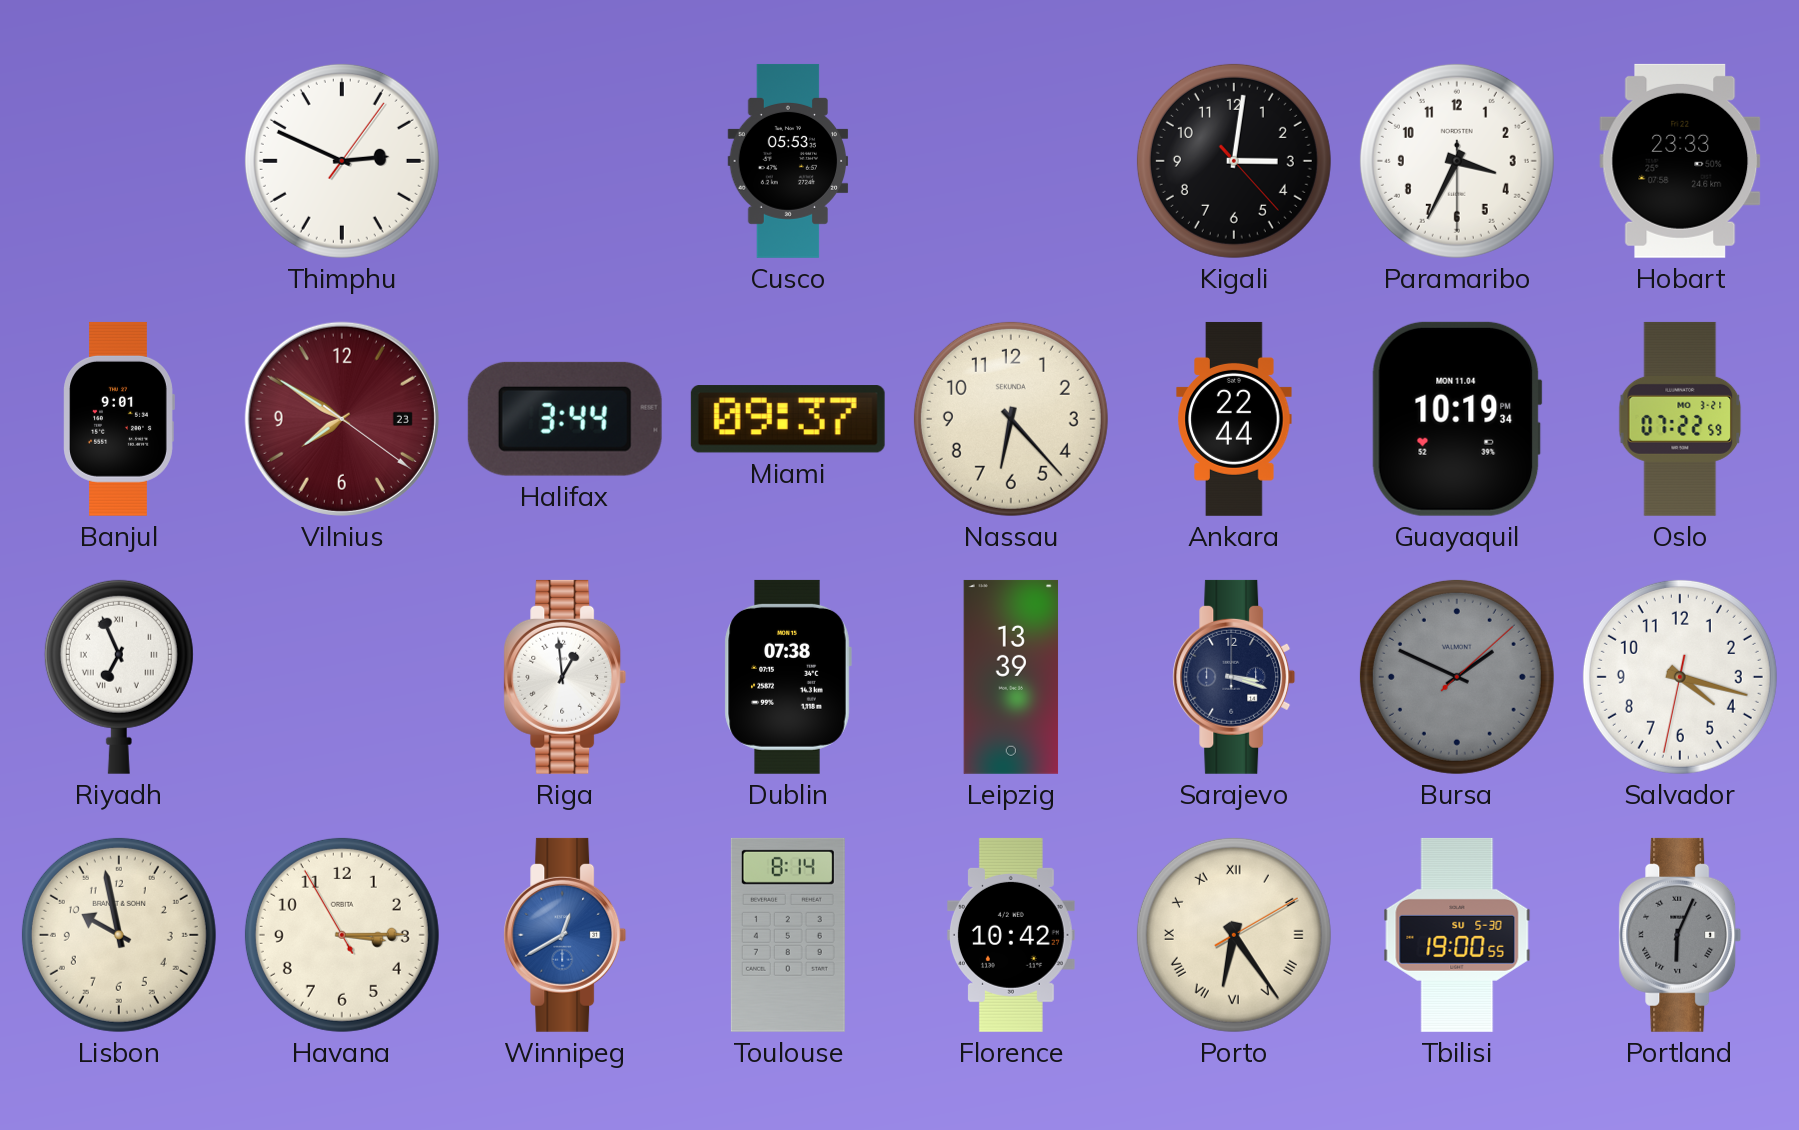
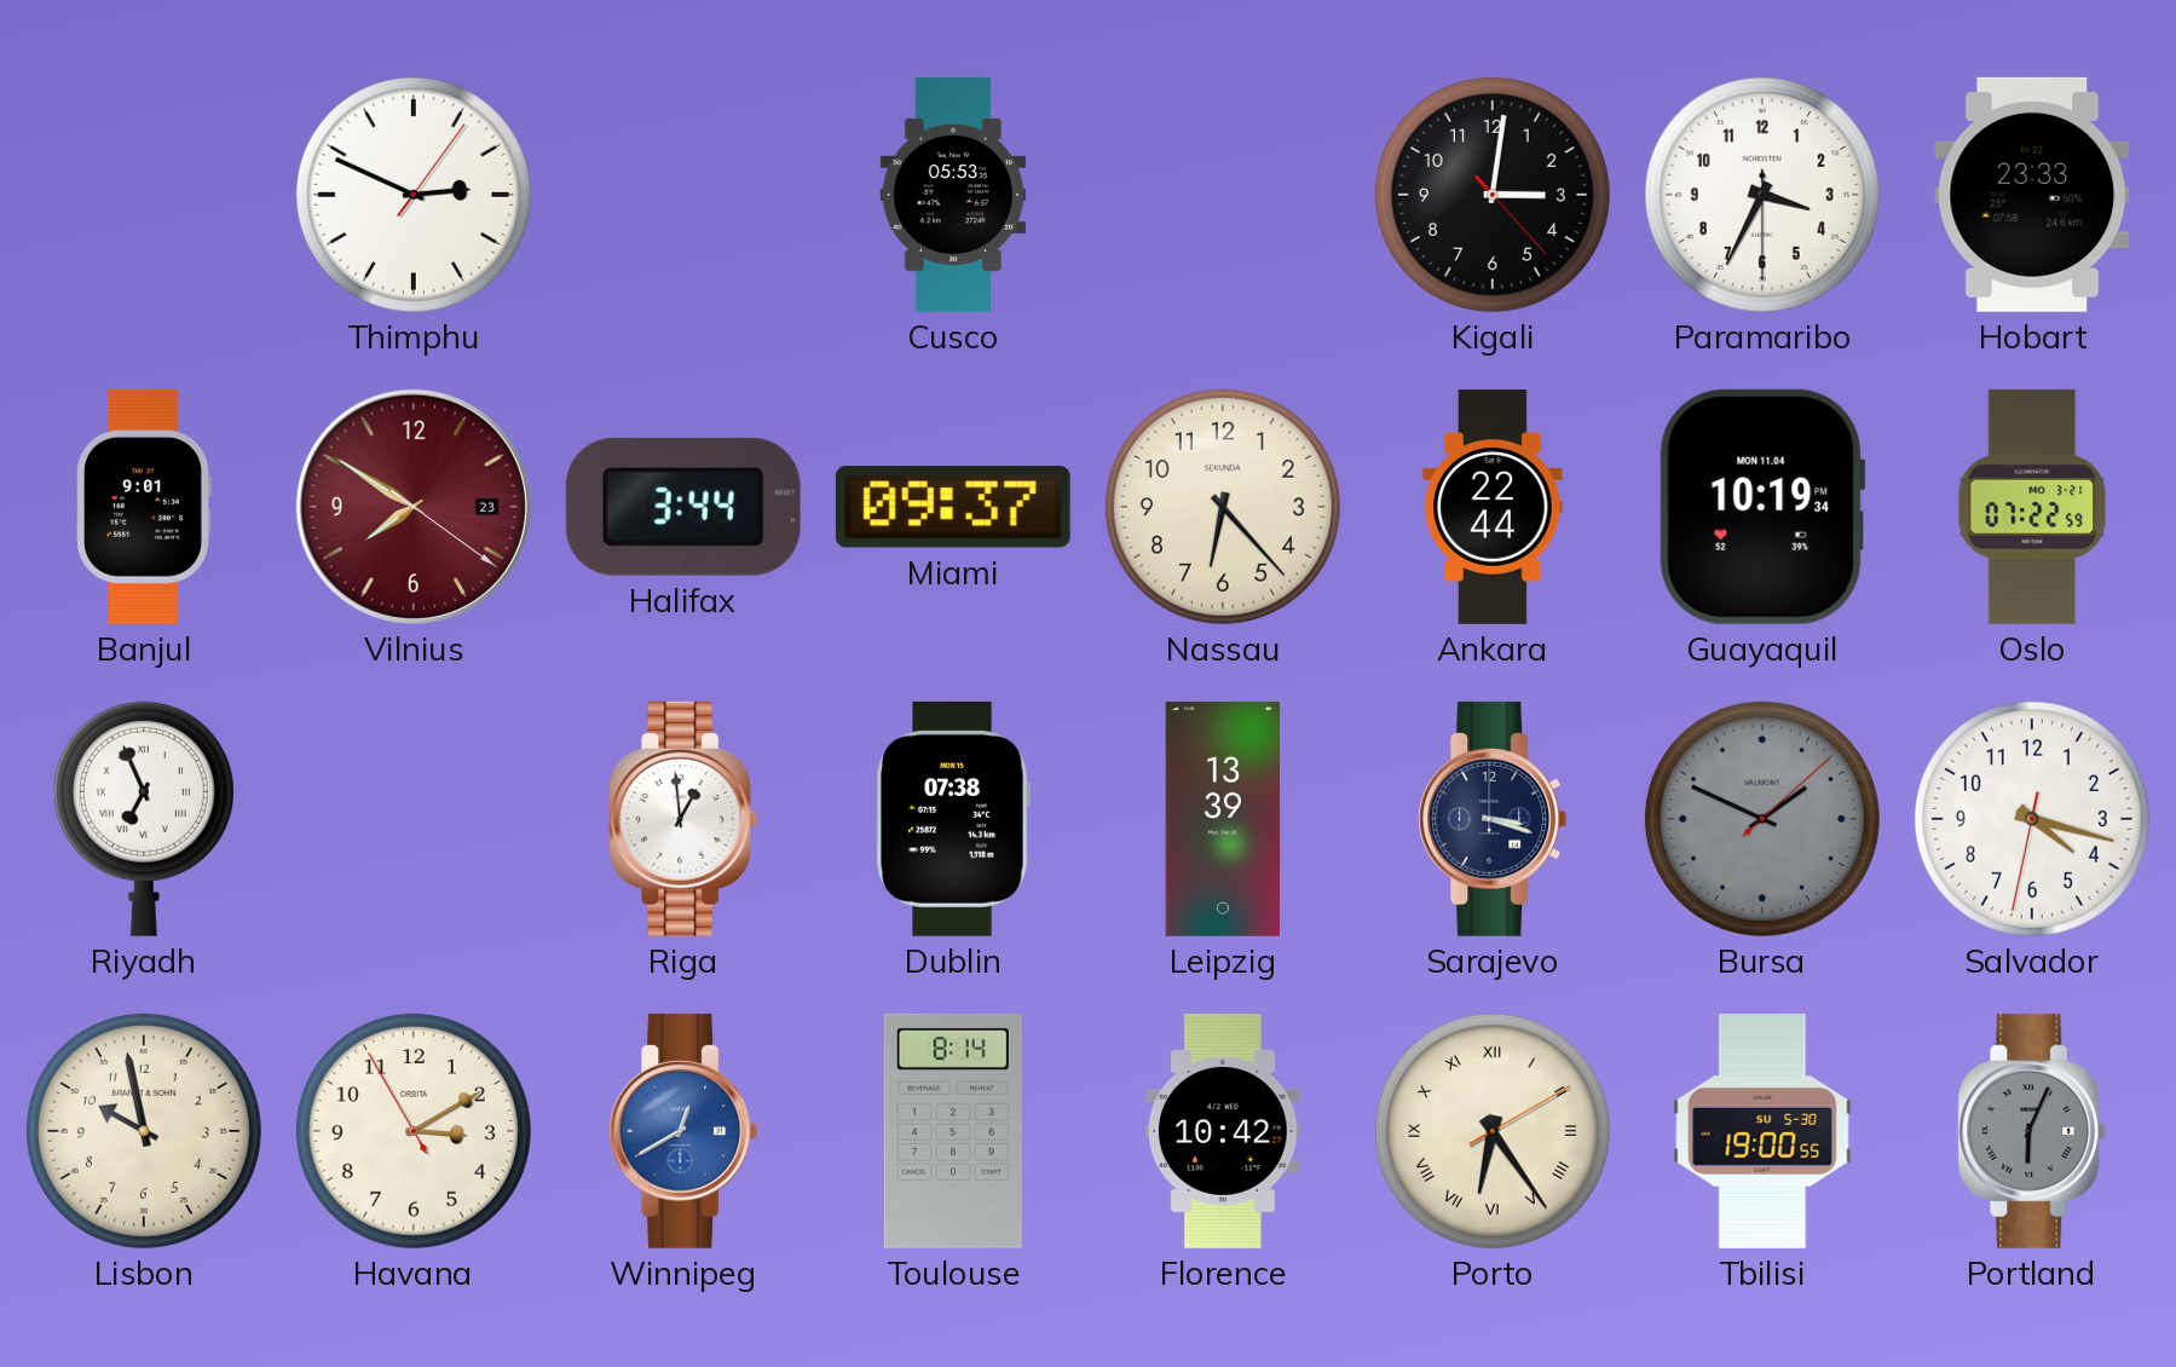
Havana: 3:14 -> 3:09 (414, 1131)
